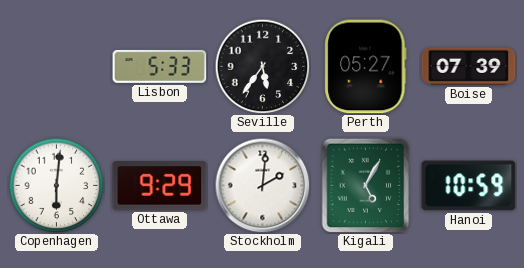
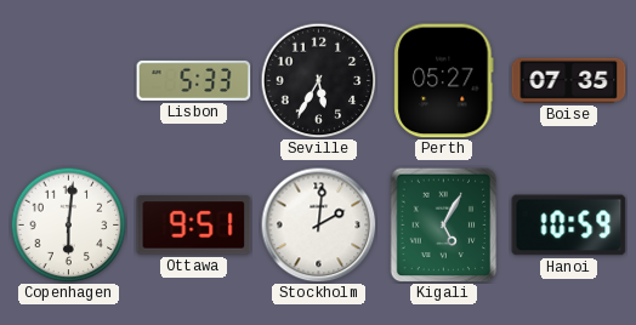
Seville: 5:36 -> 5:35 (318, 80)
Boise: 07:39 -> 07:35 (569, 80)
Ottawa: 9:29 -> 9:51 (194, 226)
